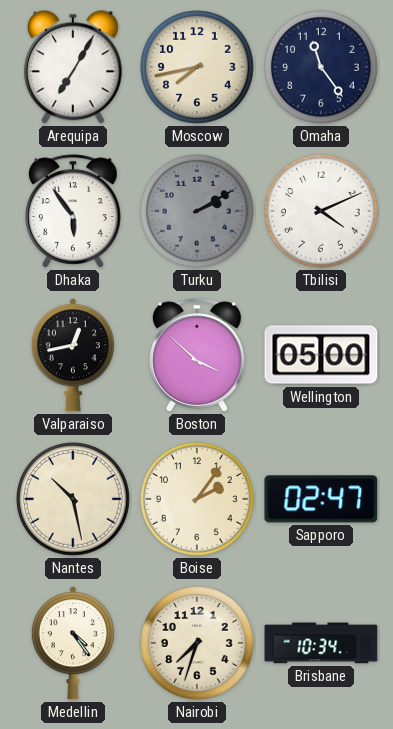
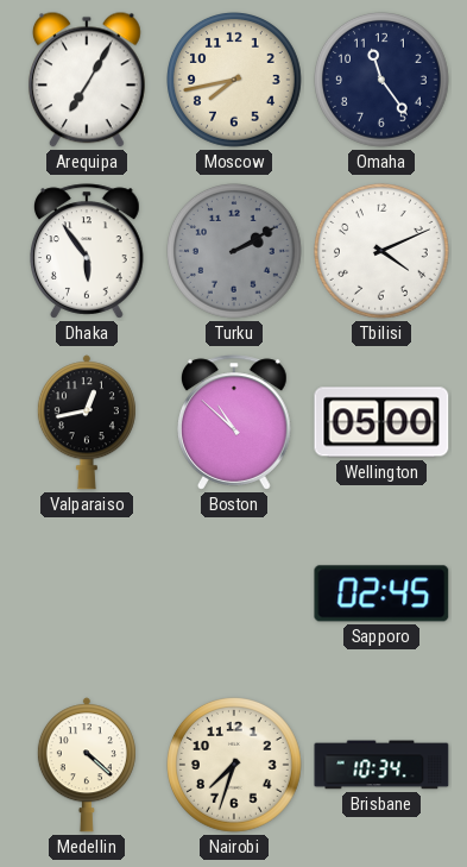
Boston: 3:52 -> 10:52 (235, 422)
Nantes: 10:28 -> none (74, 500)
Boise: 2:06 -> none (198, 500)
Sapporo: 02:47 -> 02:45 (381, 593)
Medellin: 4:24 -> 4:22 (87, 765)
